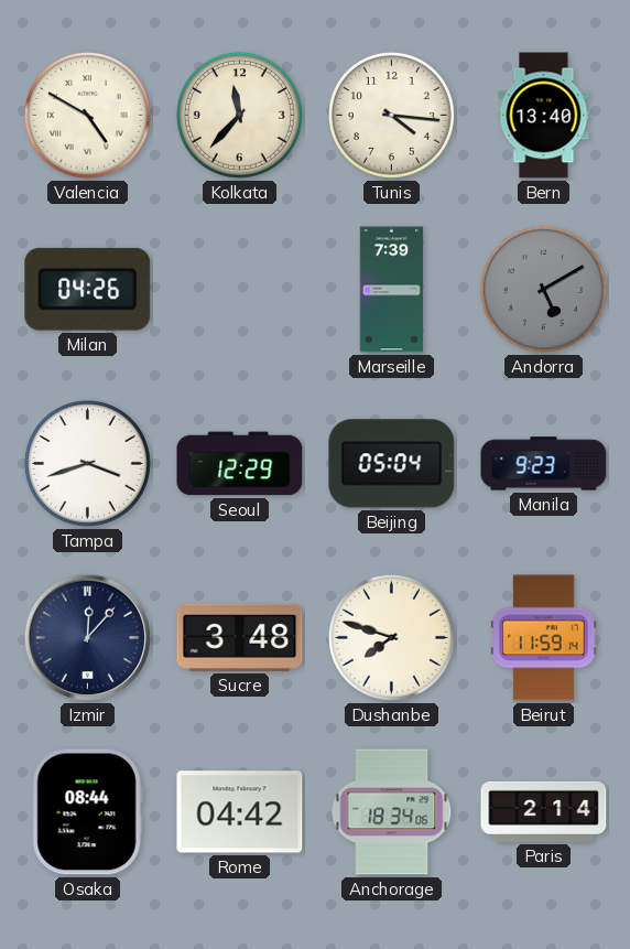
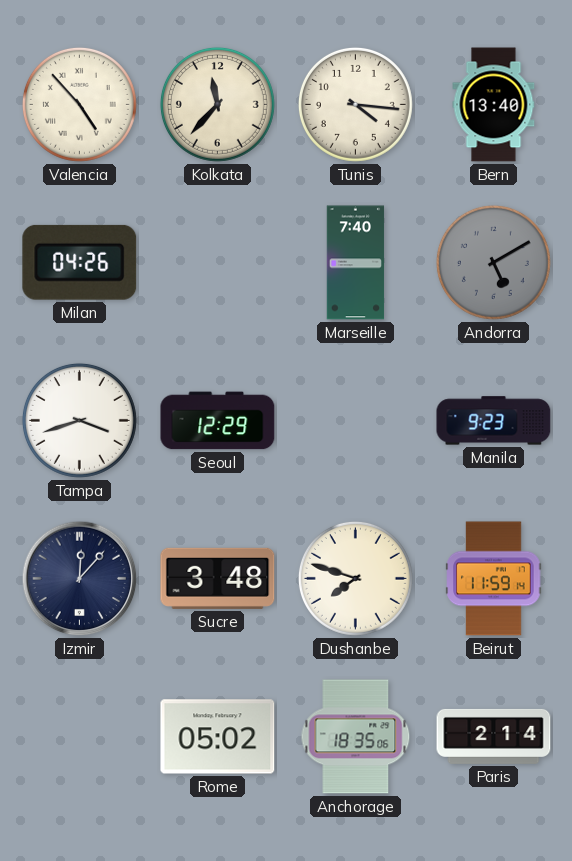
Valencia: 4:50 -> 4:53 (79, 104)
Marseille: 7:39 -> 7:40 (356, 263)
Beijing: 05:04 -> none (392, 464)
Osaka: 08:44 -> none (87, 812)
Rome: 04:42 -> 05:02 (218, 737)
Anchorage: 18:34 -> 18:35 (356, 737)
